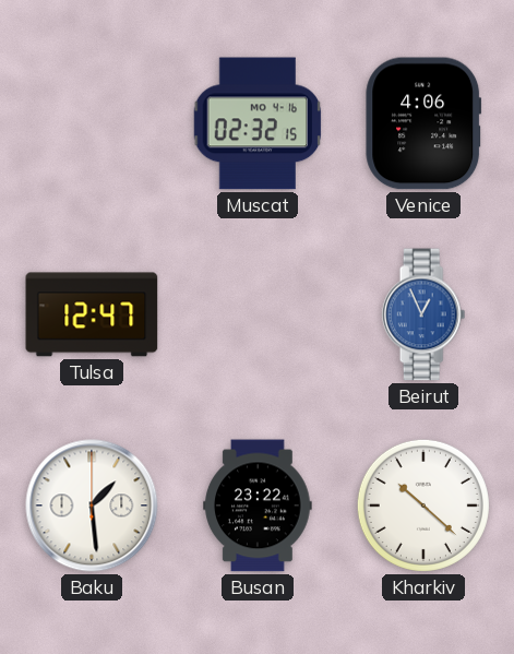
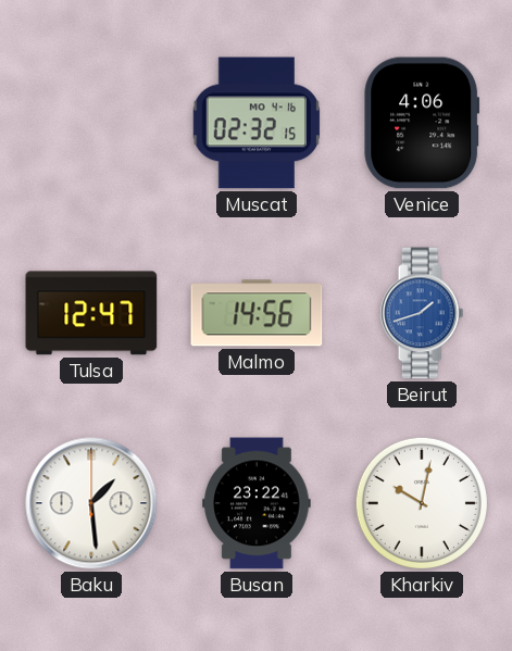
Malmo: none -> 14:56 (257, 313)
Beirut: 12:56 -> 1:42 (422, 313)
Kharkiv: 10:22 -> 10:02 (422, 503)
